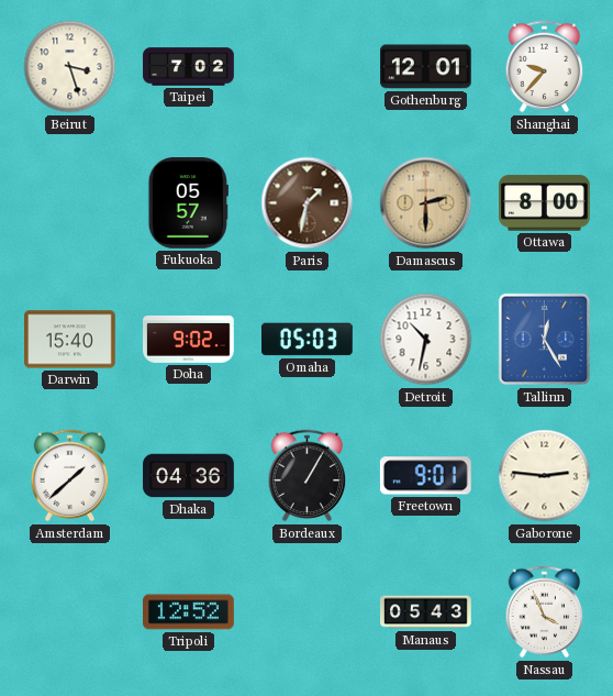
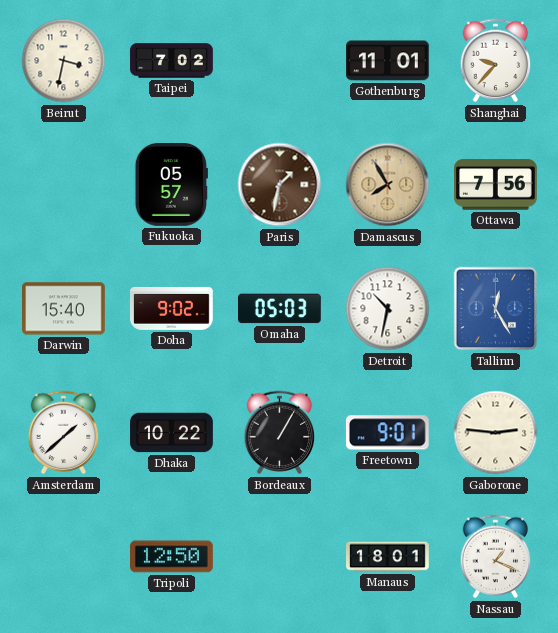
Beirut: 3:27 -> 3:32 (64, 61)
Gothenburg: 12:01 -> 11:01 (388, 61)
Damascus: 2:30 -> 7:55 (388, 185)
Ottawa: 8:00 -> 7:56 (496, 185)
Dhaka: 04:36 -> 10:22 (172, 433)
Tripoli: 12:52 -> 12:50 (172, 557)
Manaus: 05:43 -> 18:01 (388, 557)
Nassau: 3:56 -> 1:19 (496, 557)
